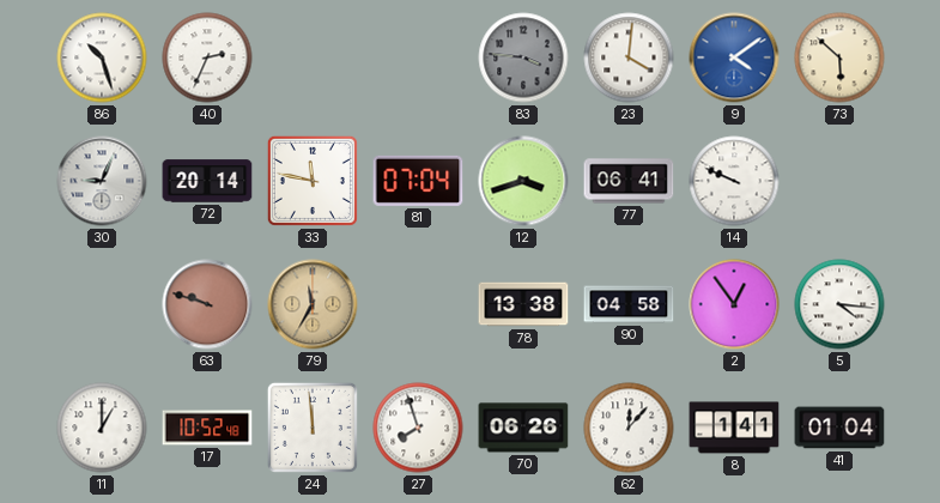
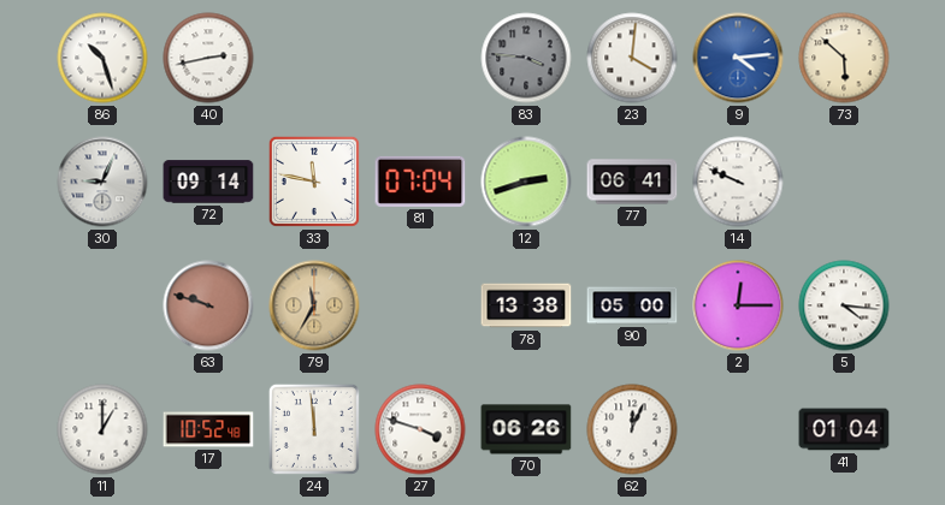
40: 2:34 -> 2:43 (208, 58)
9: 4:09 -> 4:14 (738, 58)
72: 20:14 -> 09:14 (208, 182)
12: 3:42 -> 2:42 (526, 182)
90: 04:58 -> 05:00 (632, 305)
2: 12:54 -> 12:15 (738, 305)
27: 7:57 -> 3:48 (420, 429)
62: 12:07 -> 12:04 (632, 429)
8: 1:41 -> none (734, 428)
